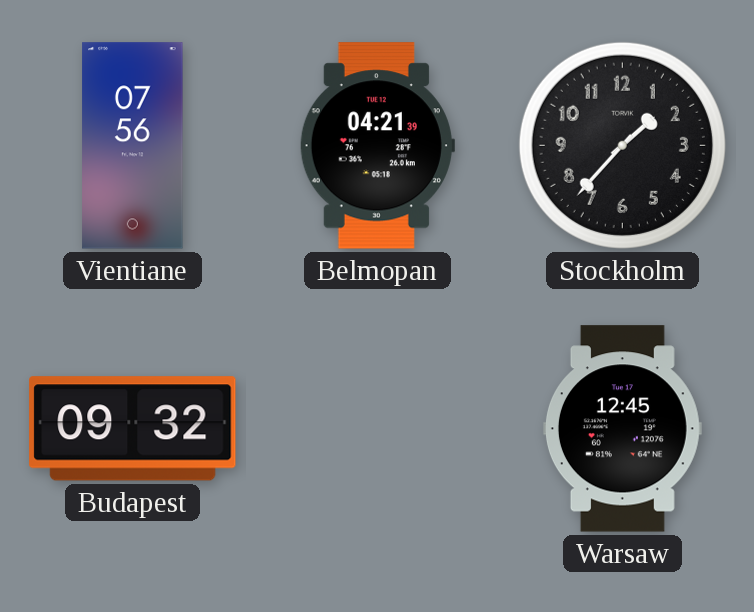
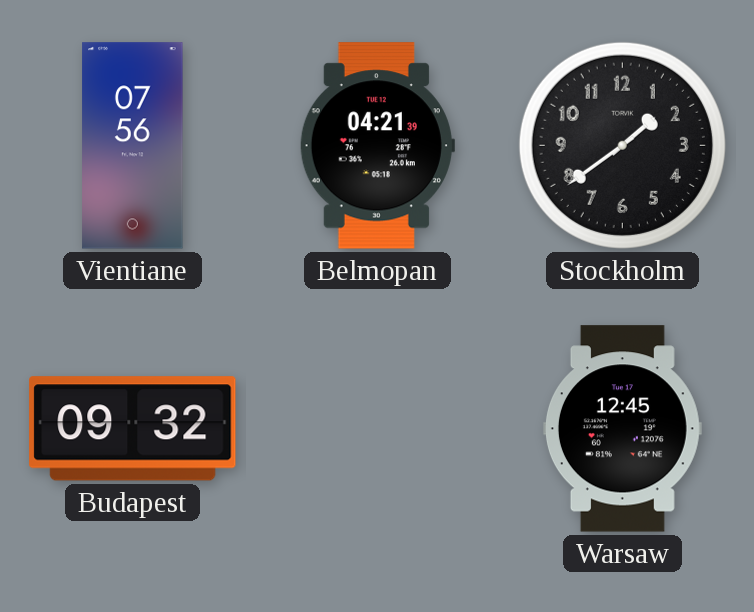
Stockholm: 1:37 -> 1:39 (622, 145)
